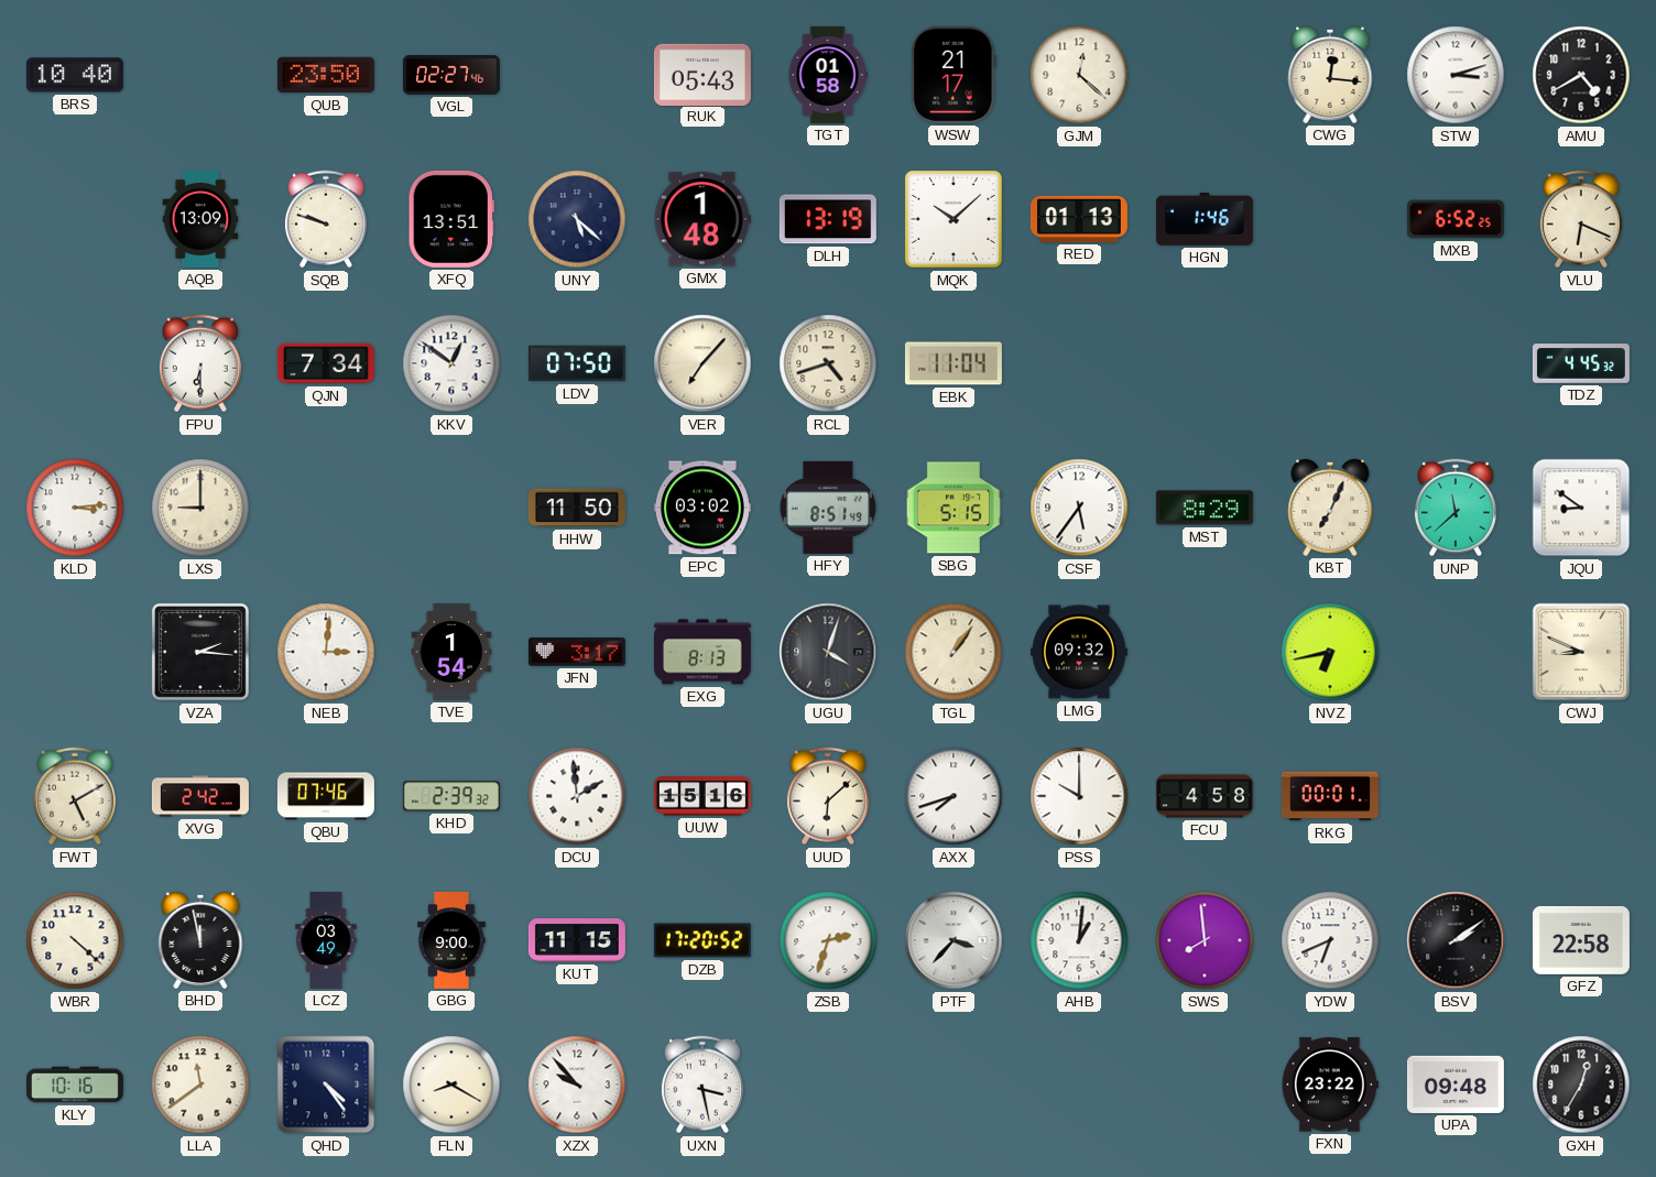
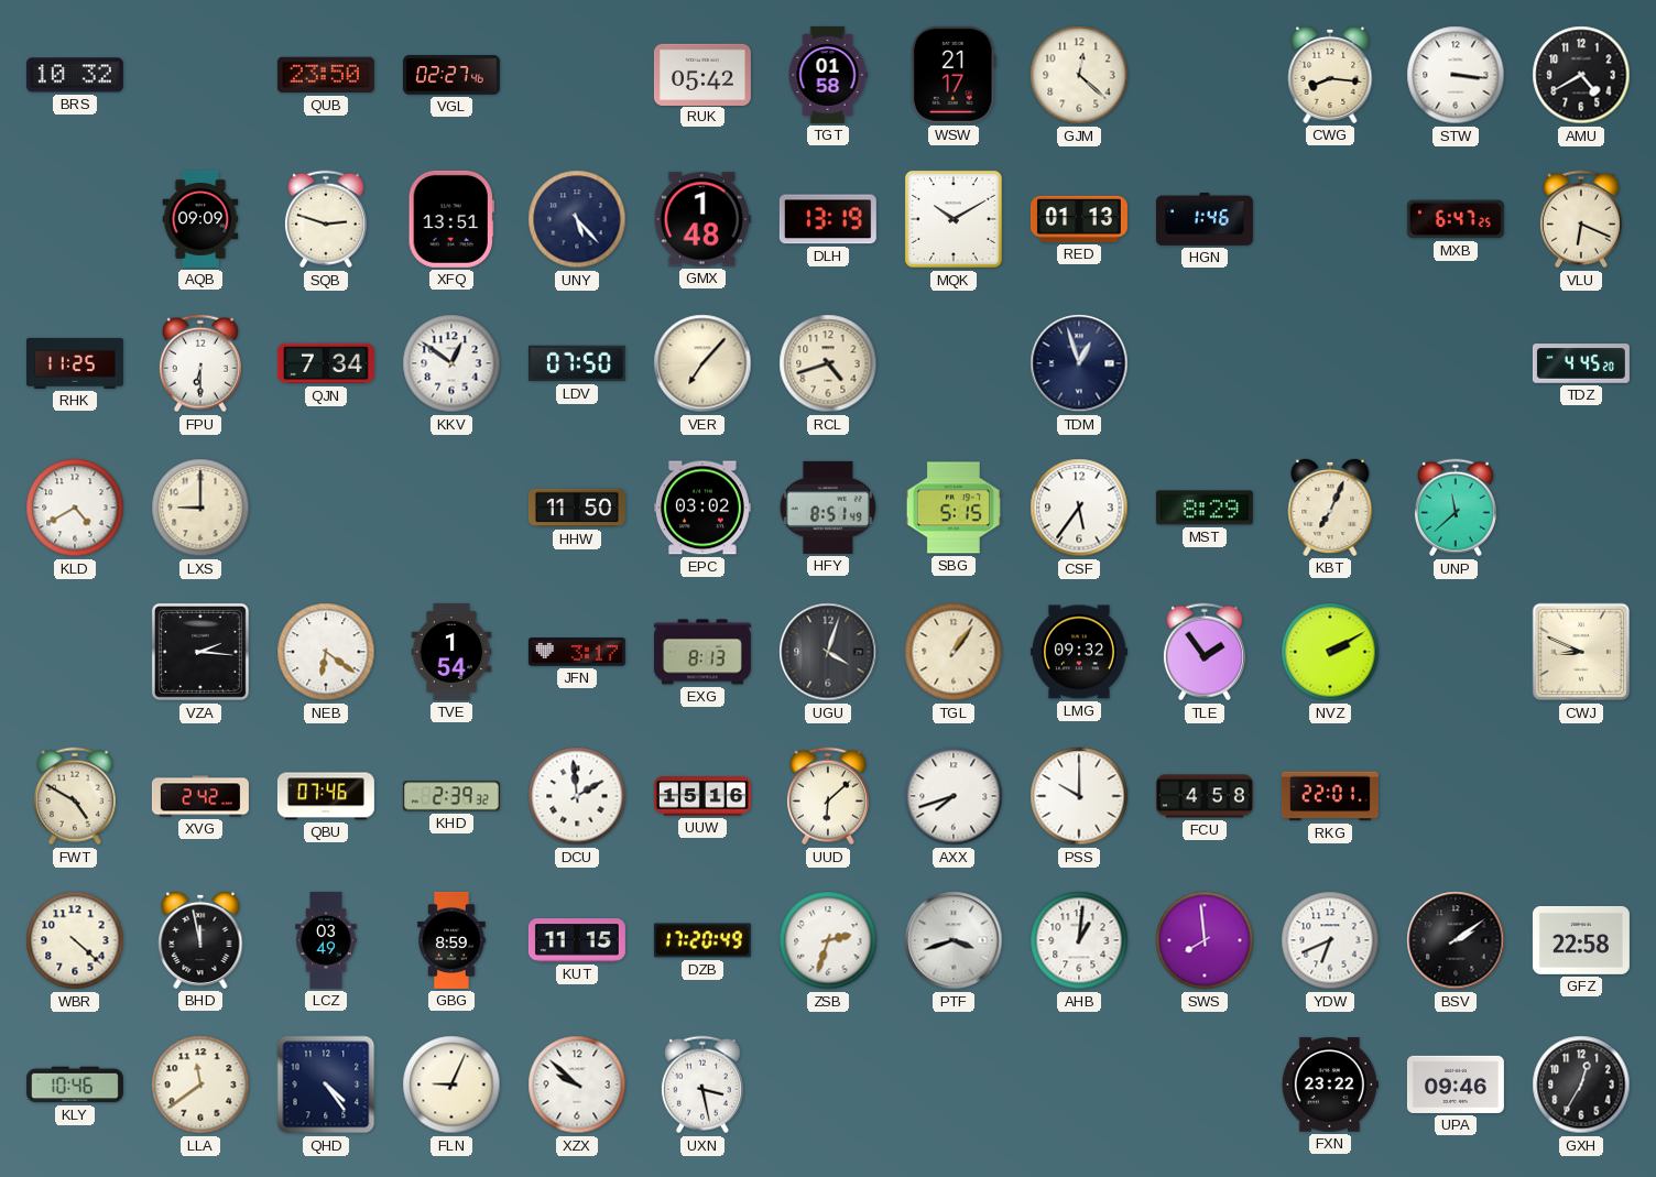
BRS: 10:40 -> 10:32 (75, 75)
RUK: 05:43 -> 05:42 (702, 74)
CWG: 12:16 -> 8:16 (1330, 75)
STW: 3:12 -> 3:16 (1456, 75)
AQB: 13:09 -> 09:09 (200, 219)
SQB: 9:48 -> 2:48 (326, 219)
UNY: 5:22 -> 5:23 (577, 219)
MQK: 10:08 -> 10:10 (954, 219)
MXB: 6:52 -> 6:47 (1456, 219)
RHK: none -> 11:25 (75, 363)
EBK: 11:04 -> none (954, 363)
TDM: none -> 12:57 (1079, 363)
TDZ: 4:45:32 -> 4:45:20 (1581, 363)
KLD: 3:14 -> 4:40 (75, 508)
JQU: 8:51 -> none (1581, 508)
NEB: 3:01 -> 6:21 (326, 652)
TLE: none -> 1:54 (1205, 652)
NVZ: 6:43 -> 2:10 (1330, 652)
FWT: 5:10 -> 4:50 (75, 796)
RKG: 00:01 -> 22:01 (1330, 796)
GBG: 9:00 -> 8:59 (451, 940)
DZB: 17:20:52 -> 17:20:49 (702, 940)
PTF: 3:37 -> 3:42 (954, 940)
KLY: 10:16 -> 10:46 (75, 1085)
FLN: 8:20 -> 9:04 (451, 1085)
XZX: 9:53 -> 9:52 (577, 1085)
UPA: 09:48 -> 09:46 (1456, 1085)
